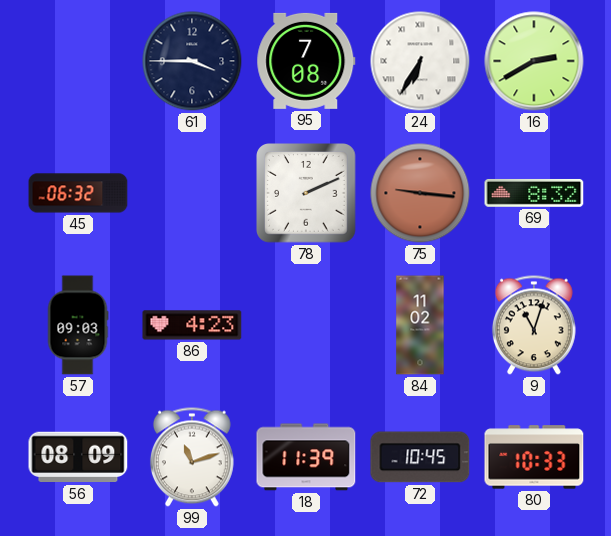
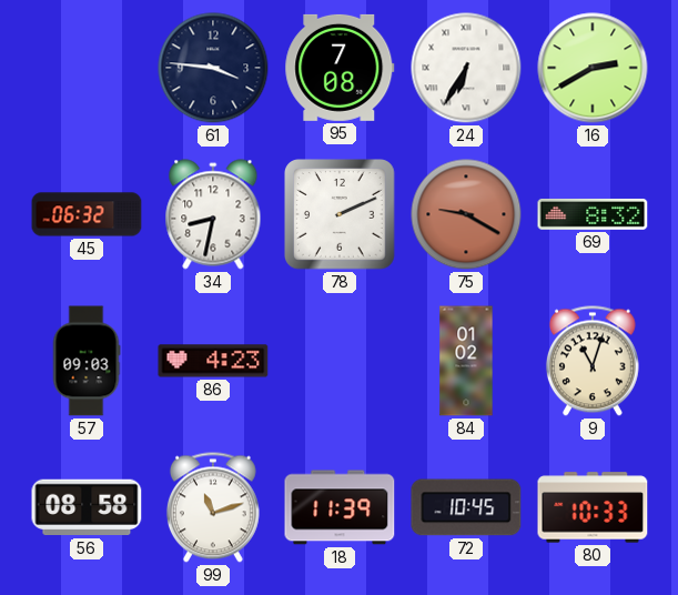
61: 3:45 -> 3:46 (213, 68)
34: none -> 8:32 (213, 214)
75: 9:16 -> 9:20 (466, 214)
84: 11:02 -> 01:02 (466, 361)
56: 08:09 -> 08:58 (87, 507)
